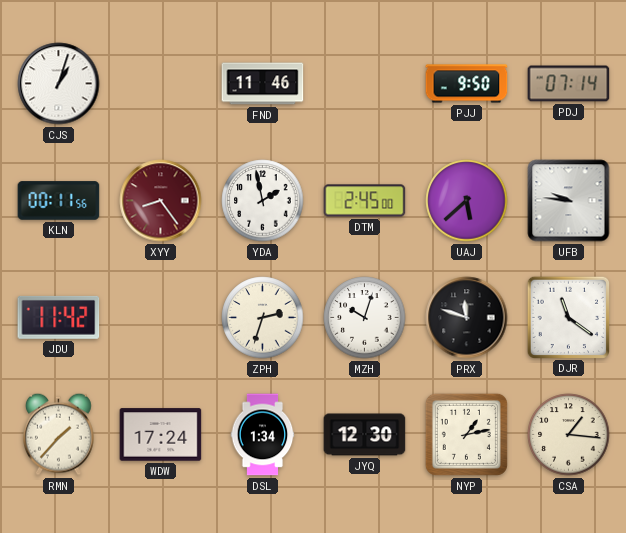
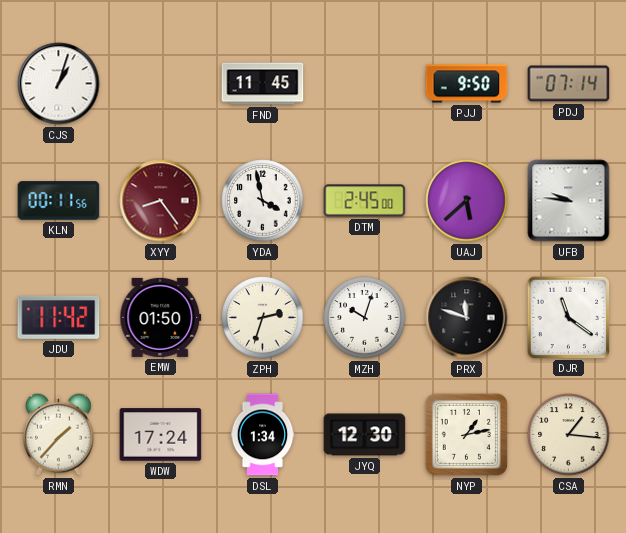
FND: 11:46 -> 11:45 (263, 84)
YDA: 1:58 -> 3:58 (263, 201)
EMW: none -> 01:50 (161, 317)
